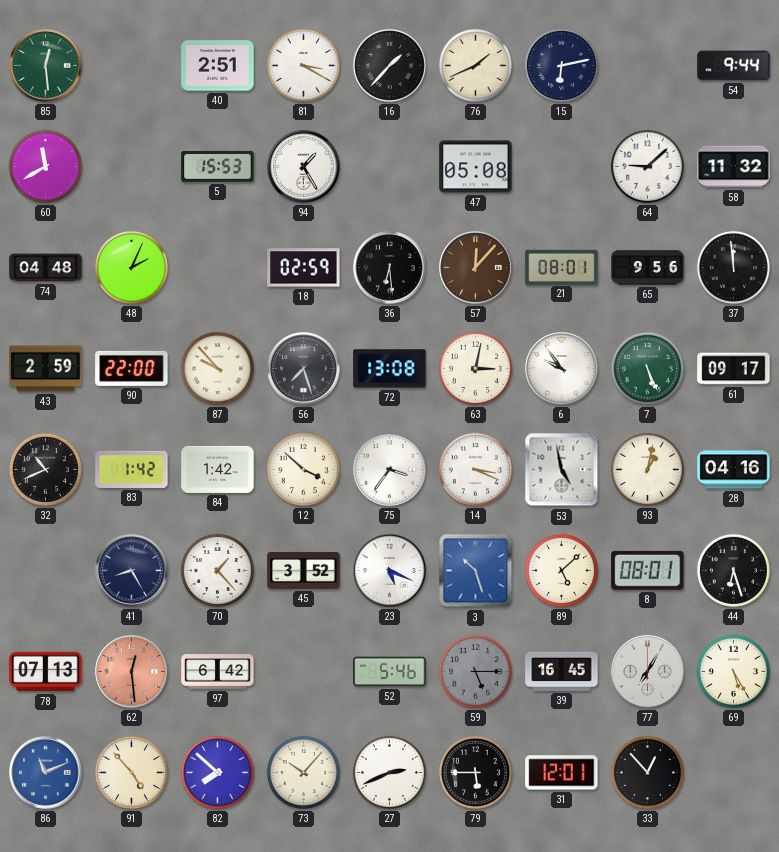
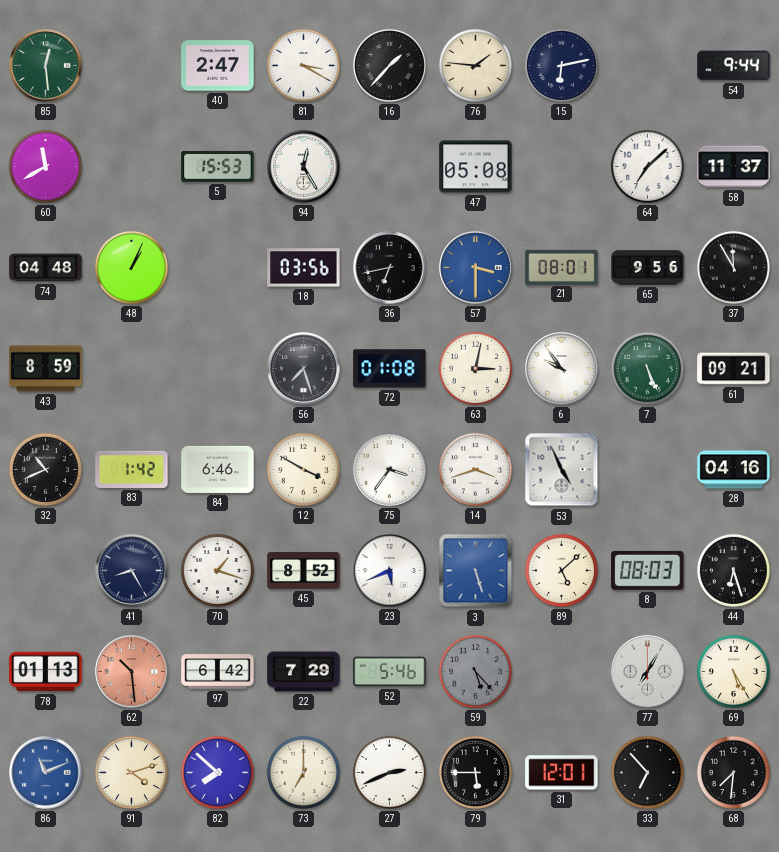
40: 2:51 -> 2:47 (218, 66)
76: 1:41 -> 1:46 (475, 65)
94: 1:25 -> 12:25 (304, 167)
64: 9:08 -> 7:08 (647, 166)
58: 11:32 -> 11:37 (734, 167)
48: 2:04 -> 1:04 (131, 267)
18: 02:59 -> 03:56 (304, 268)
36: 6:29 -> 6:43 (390, 268)
57: 12:07 -> 3:30 (476, 268)
57 dial: brown -> blue (476, 268)
37: 11:59 -> 11:55 (733, 267)
43: 2:59 -> 8:59 (46, 369)
90: 22:00 -> none (132, 368)
87: 9:53 -> none (217, 368)
72: 13:08 -> 01:08 (390, 369)
61: 09:17 -> 09:21 (734, 369)
84: 1:42 -> 6:46 (218, 469)
12: 3:52 -> 3:50 (303, 469)
14: 3:19 -> 3:42 (475, 469)
53: 4:58 -> 4:56 (562, 470)
93: 1:02 -> none (647, 469)
70: 1:23 -> 1:18 (217, 570)
45: 3:52 -> 8:52 (304, 570)
23: 5:19 -> 5:41 (390, 571)
3: 10:27 -> 5:27 (476, 571)
8: 08:01 -> 08:03 (648, 570)
78: 07:13 -> 01:13 (46, 672)
62: 12:29 -> 10:29 (132, 672)
22: none -> 7:29 (304, 672)
59: 5:15 -> 5:23 (475, 671)
39: 16:45 -> none (562, 671)
91: 4:53 -> 4:12 (131, 772)
73: 10:07 -> 7:00 (303, 772)
33: 12:53 -> 6:53 (647, 772)
68: none -> 7:31 (733, 772)
